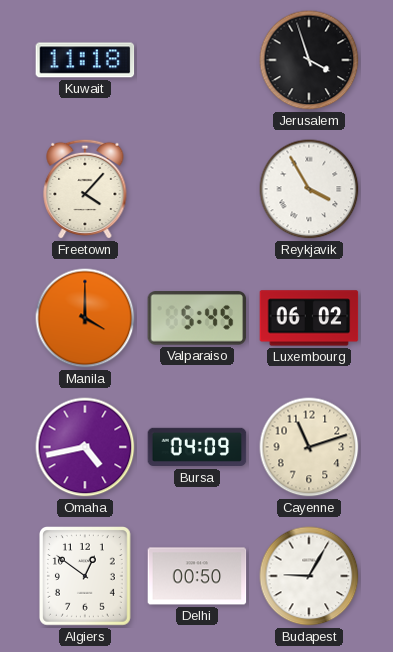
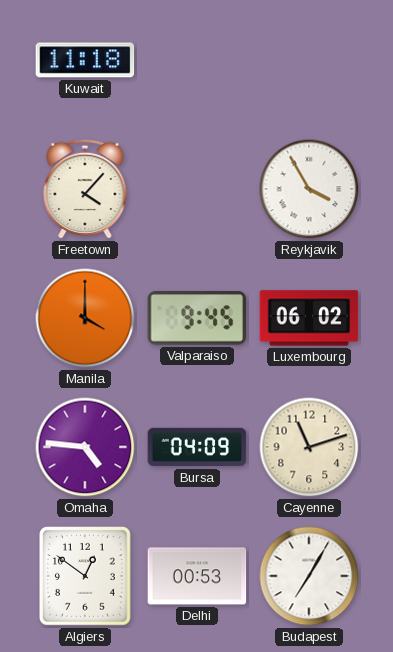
Jerusalem: 3:57 -> none (309, 60)
Valparaiso: 5:45 -> 9:45 (197, 318)
Omaha: 4:43 -> 4:46 (85, 447)
Delhi: 00:50 -> 00:53 (197, 576)
Budapest: 9:05 -> 7:05 (309, 576)
